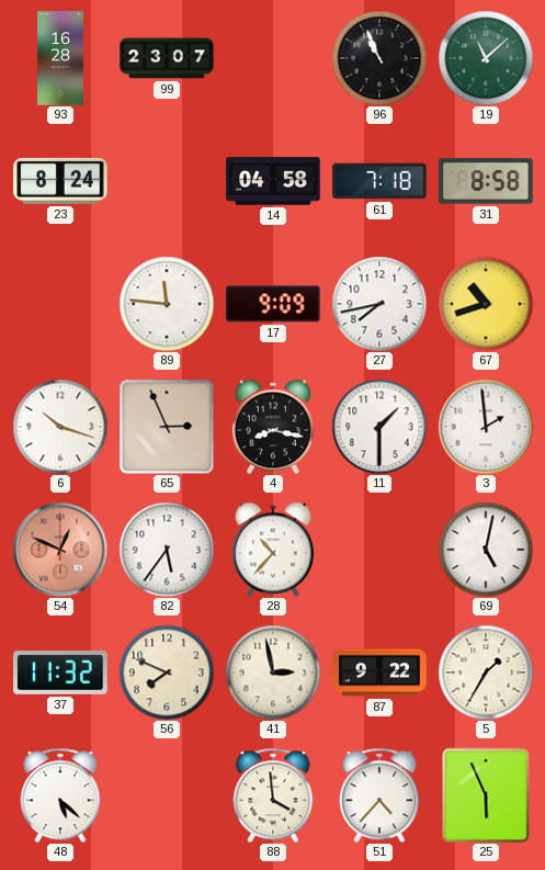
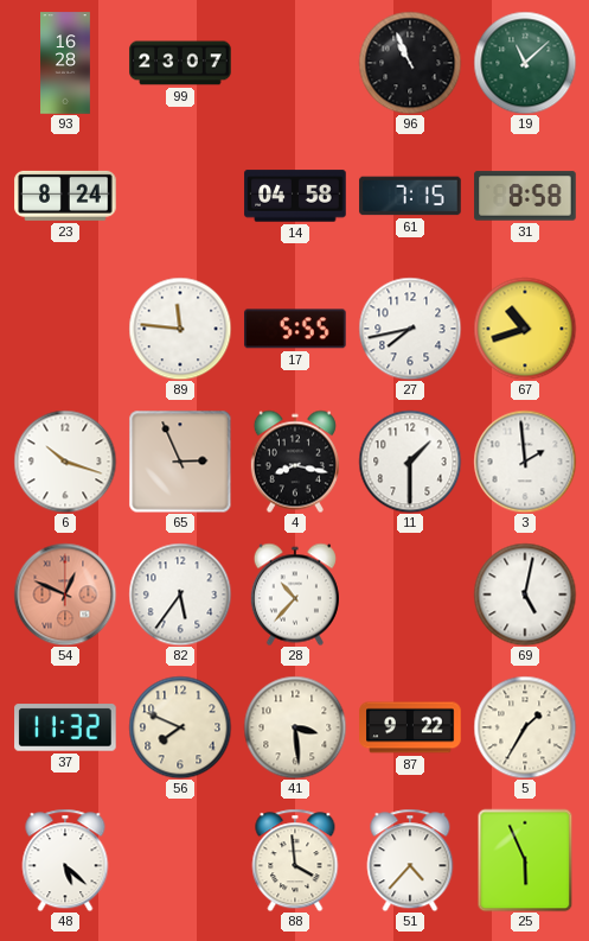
61: 7:18 -> 7:15 (410, 196)
17: 9:09 -> 5:55 (295, 329)
41: 2:58 -> 3:29 (295, 727)
